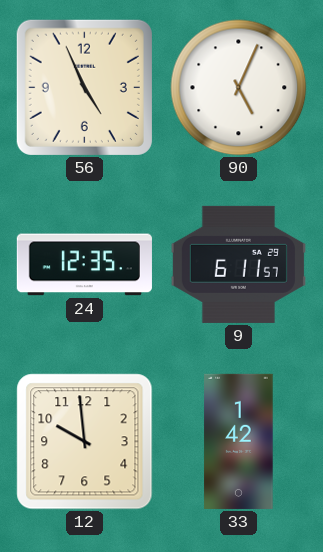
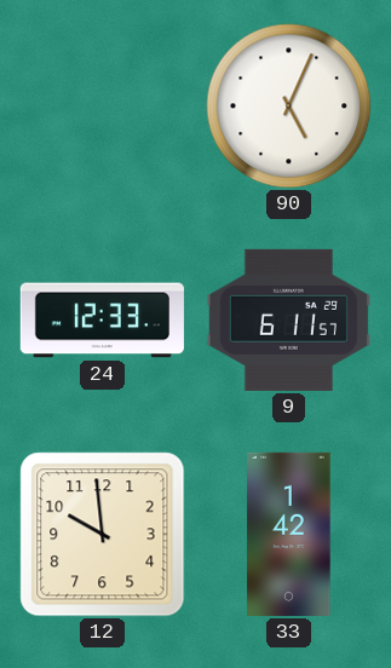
56: 4:56 -> none (84, 87)
24: 12:35 -> 12:33 (102, 321)
